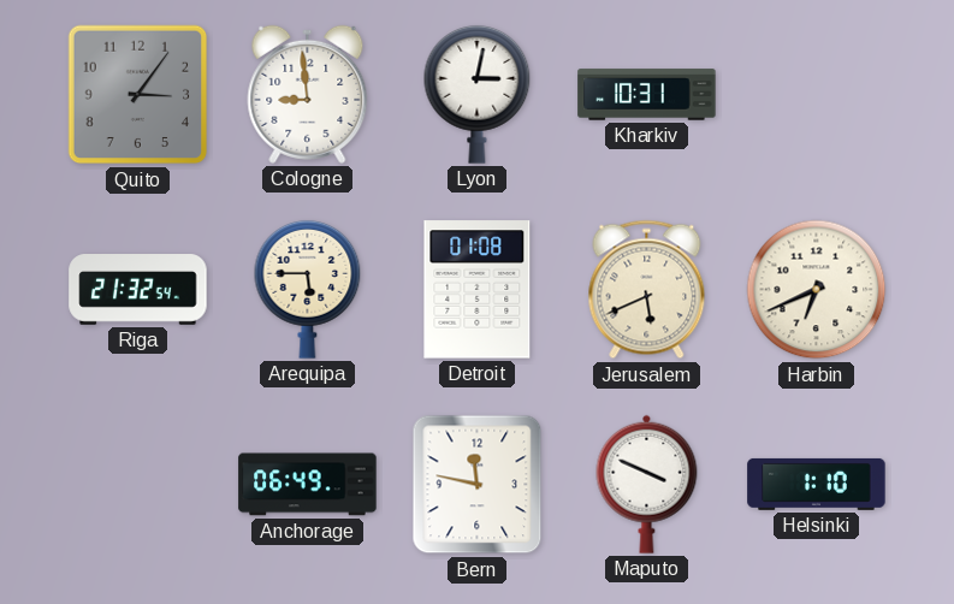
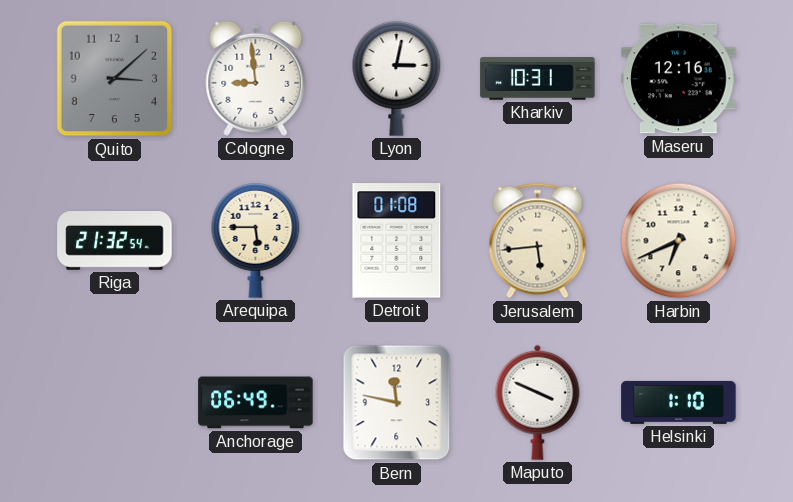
Quito: 3:06 -> 3:08 (115, 79)
Maseru: none -> 12:16 (679, 79)
Jerusalem: 5:41 -> 5:44 (538, 241)
